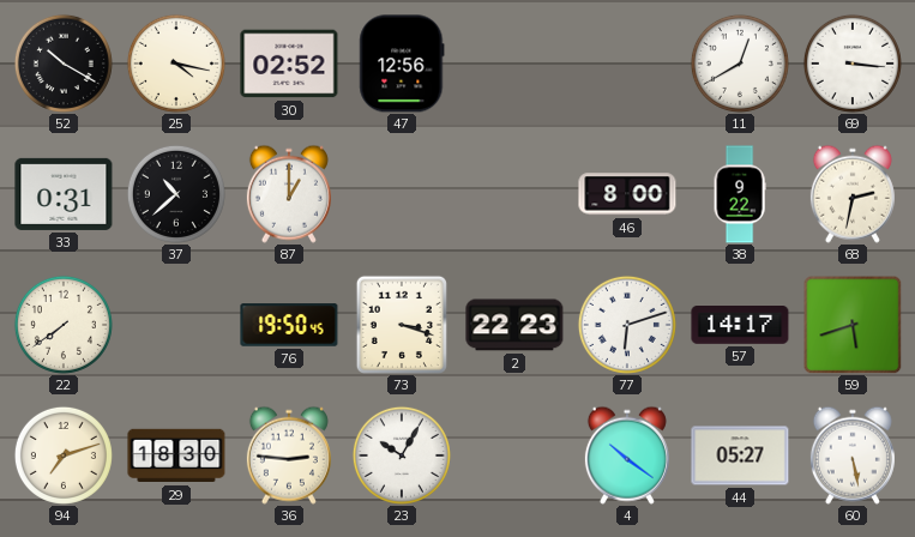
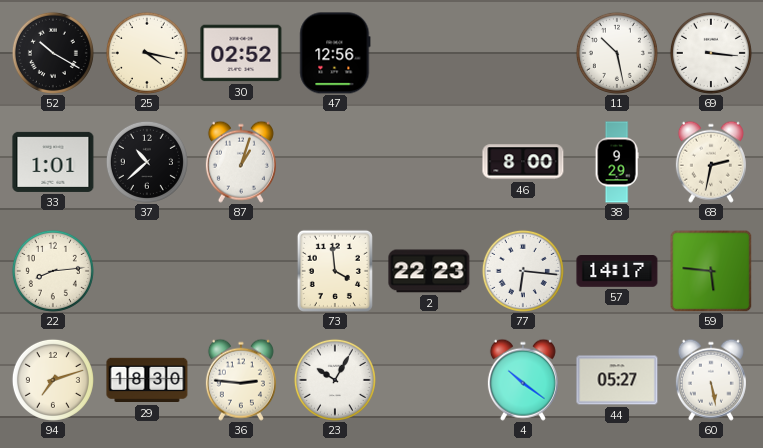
11: 12:40 -> 10:28 (617, 53)
33: 0:31 -> 1:01 (53, 162)
87: 1:00 -> 1:03 (241, 162)
38: 9:22 -> 9:29 (617, 162)
22: 7:39 -> 8:14 (53, 271)
76: 19:50 -> none (289, 325)
73: 3:18 -> 3:59 (335, 271)
77: 6:12 -> 6:16 (523, 271)
59: 5:42 -> 5:46 (711, 271)
